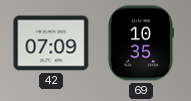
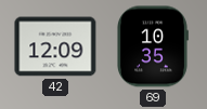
42: 07:09 -> 12:09 (55, 46)
